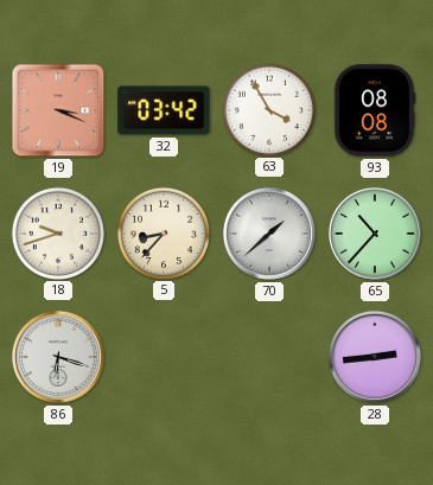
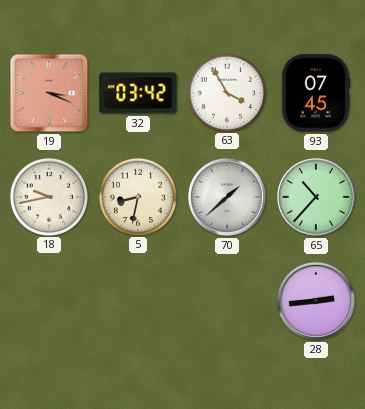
93: 08:08 -> 07:45 (316, 93)
18: 9:42 -> 9:43 (48, 196)
5: 8:37 -> 8:32 (137, 196)
86: 6:18 -> none (58, 357)
